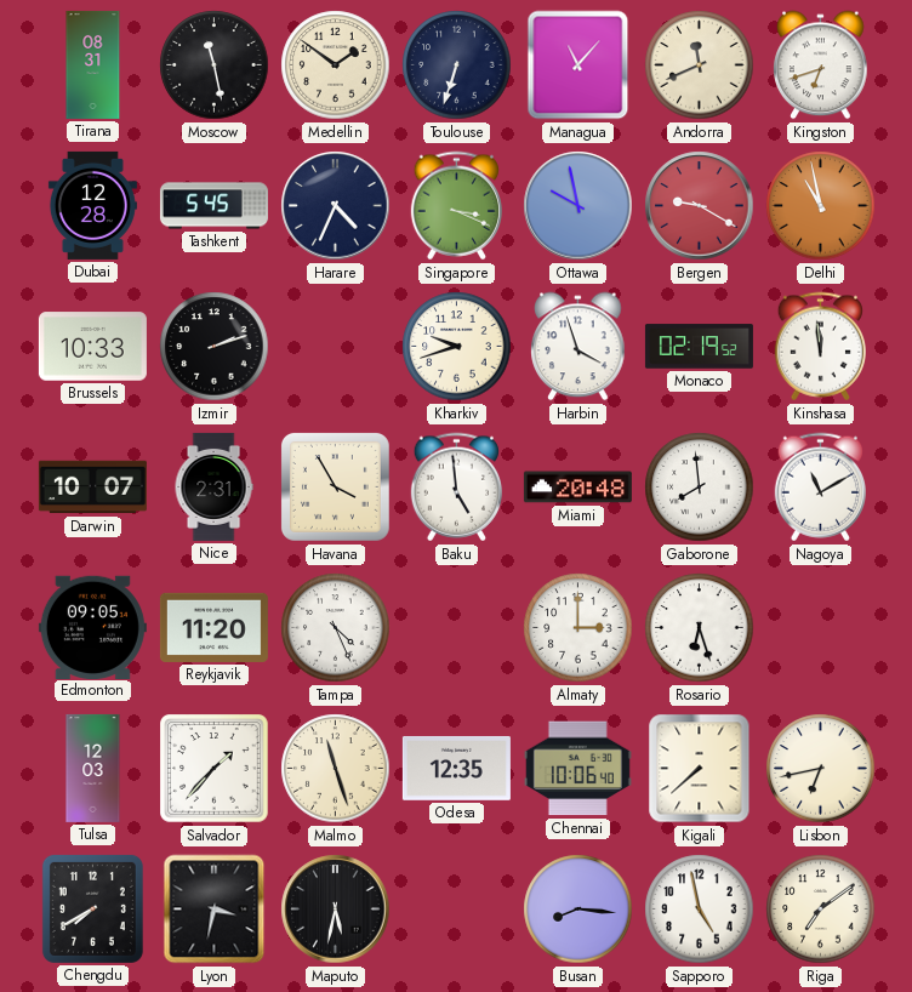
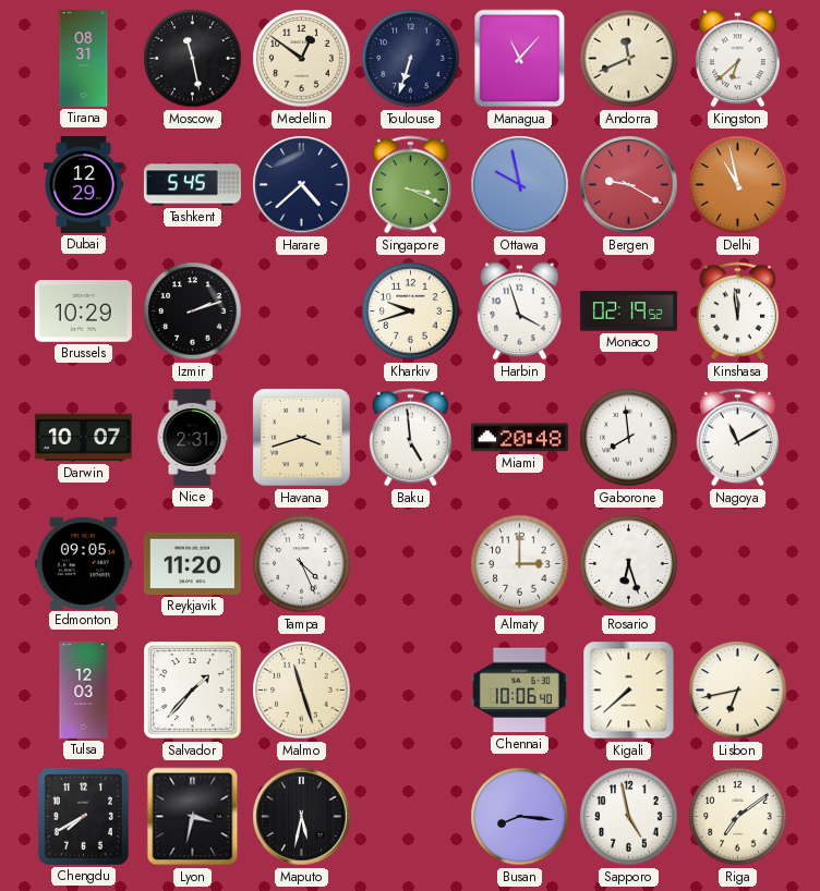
Medellin: 1:51 -> 12:51 (302, 59)
Kingston: 6:42 -> 6:38 (738, 59)
Dubai: 12:28 -> 12:29 (83, 184)
Harare: 4:34 -> 4:38 (302, 185)
Brussels: 10:33 -> 10:29 (83, 312)
Havana: 3:55 -> 3:42 (301, 437)
Odesa: 12:35 -> none (456, 769)
